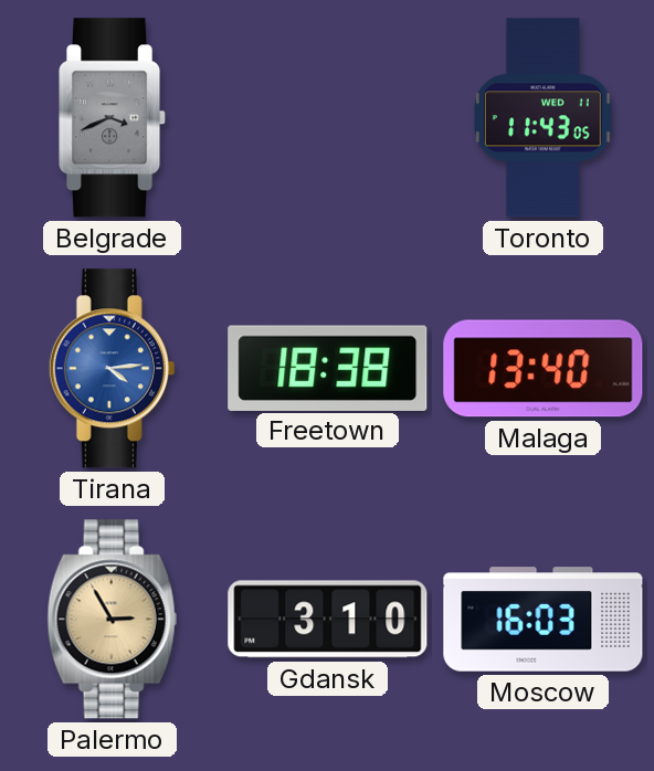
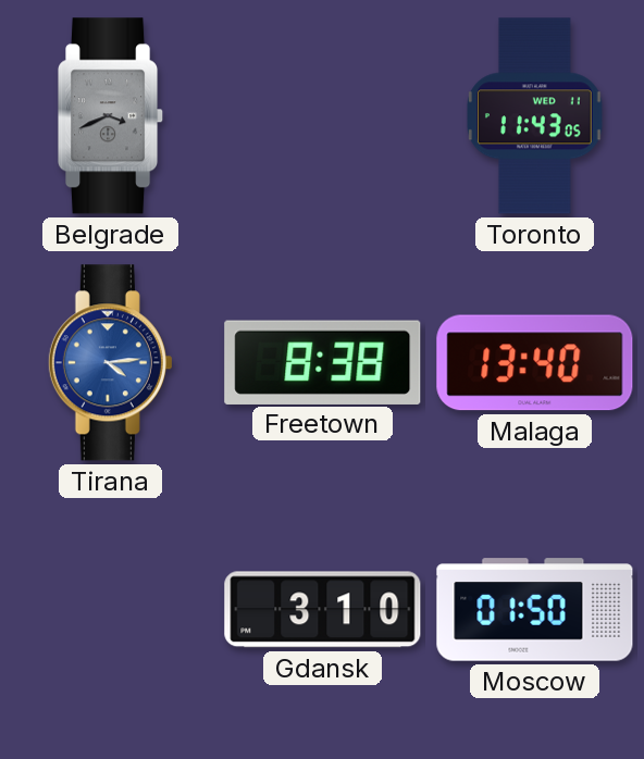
Freetown: 18:38 -> 8:38 (323, 362)
Palermo: 2:55 -> none (113, 620)
Moscow: 16:03 -> 01:50 (535, 610)
